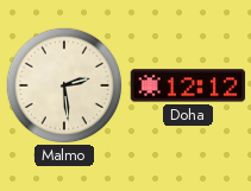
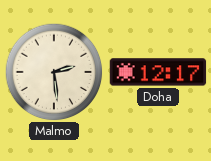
Doha: 12:12 -> 12:17 (158, 72)
